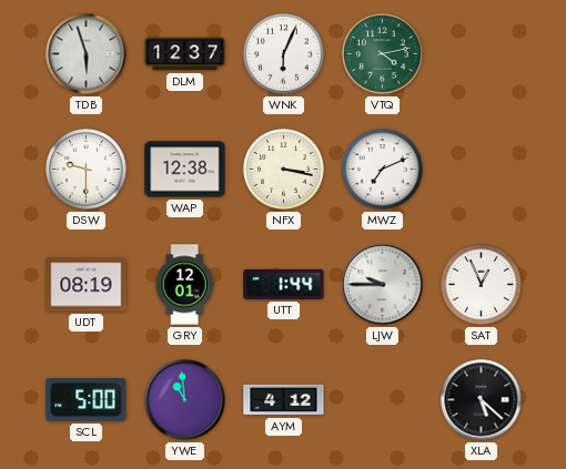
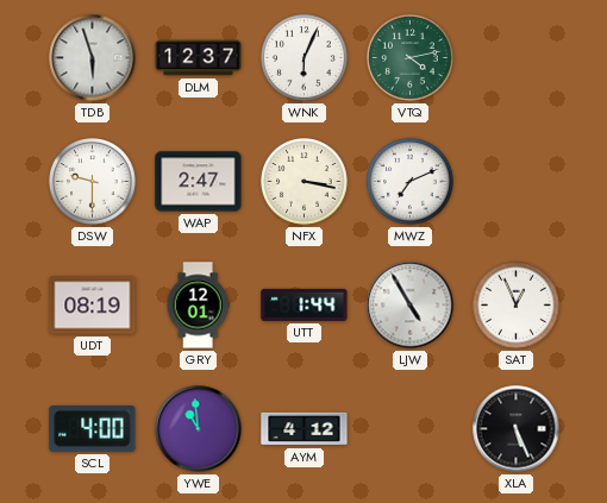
WAP: 12:38 -> 2:47 (199, 182)
LJW: 9:45 -> 4:55 (411, 306)
SCL: 5:00 -> 4:00 (93, 429)
XLA: 5:22 -> 5:26 (517, 429)
